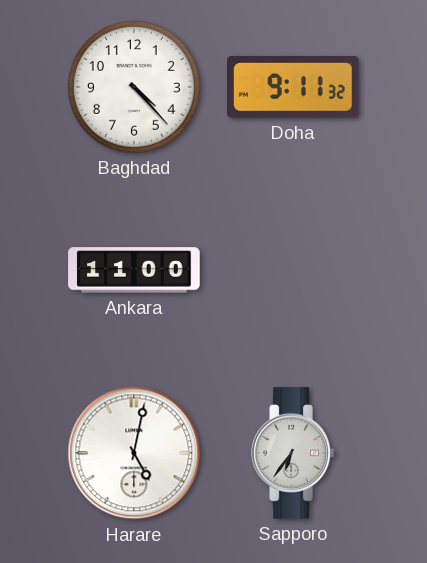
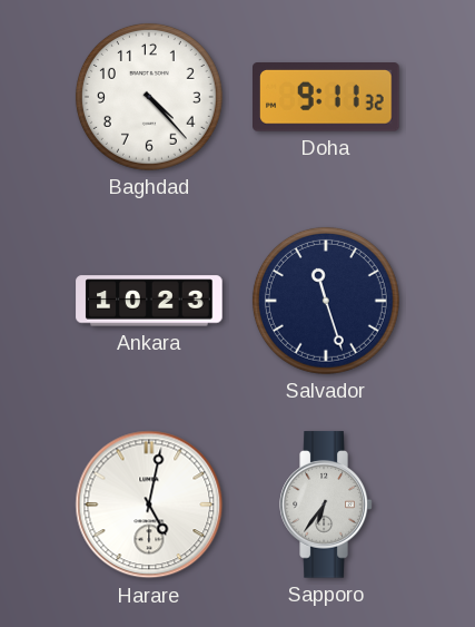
Ankara: 11:00 -> 10:23 (149, 301)
Salvador: none -> 11:27 (326, 301)
